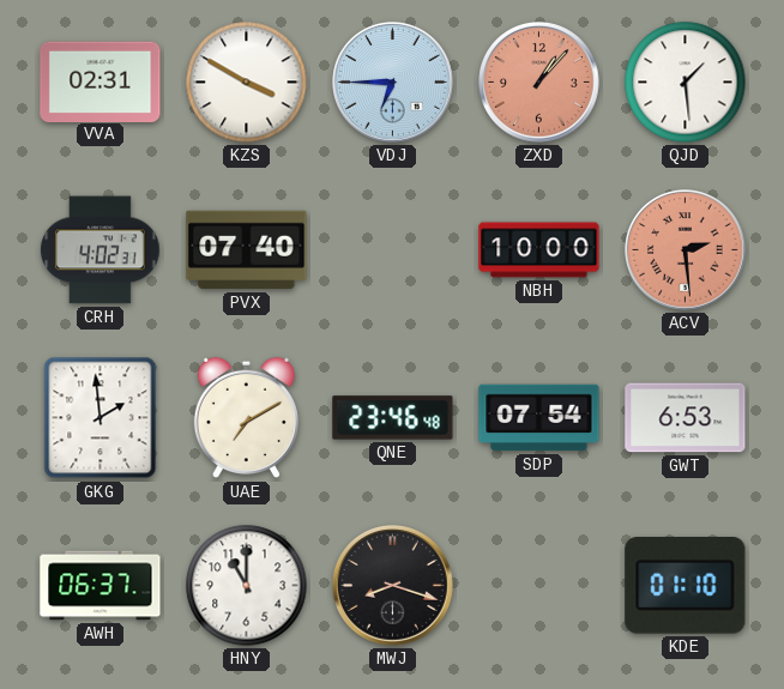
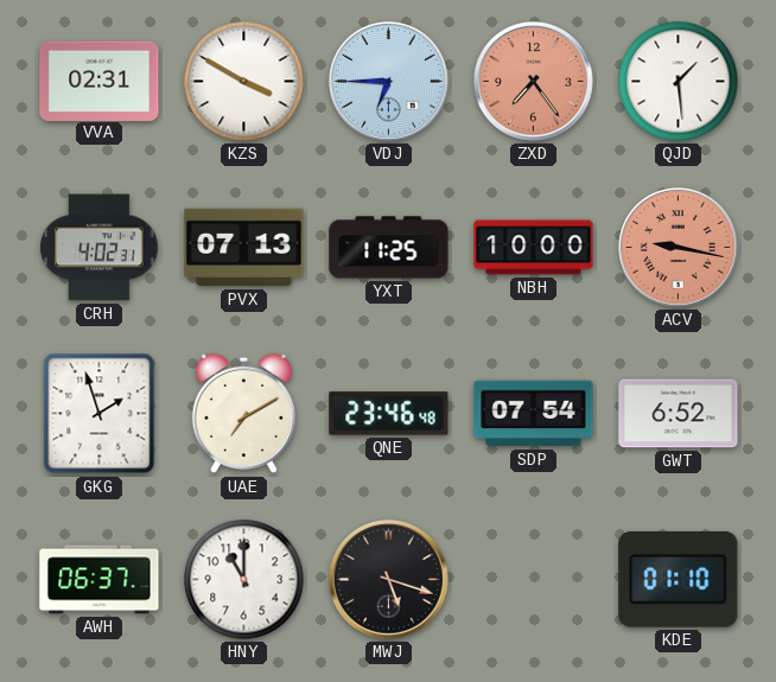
ZXD: 1:07 -> 7:24 (534, 82)
PVX: 07:40 -> 07:13 (244, 248)
YXT: none -> 11:25 (389, 248)
ACV: 2:29 -> 9:17 (679, 248)
GKG: 1:59 -> 1:57 (100, 414)
GWT: 6:53 -> 6:52 (679, 414)
MWJ: 8:18 -> 5:18 (389, 580)
